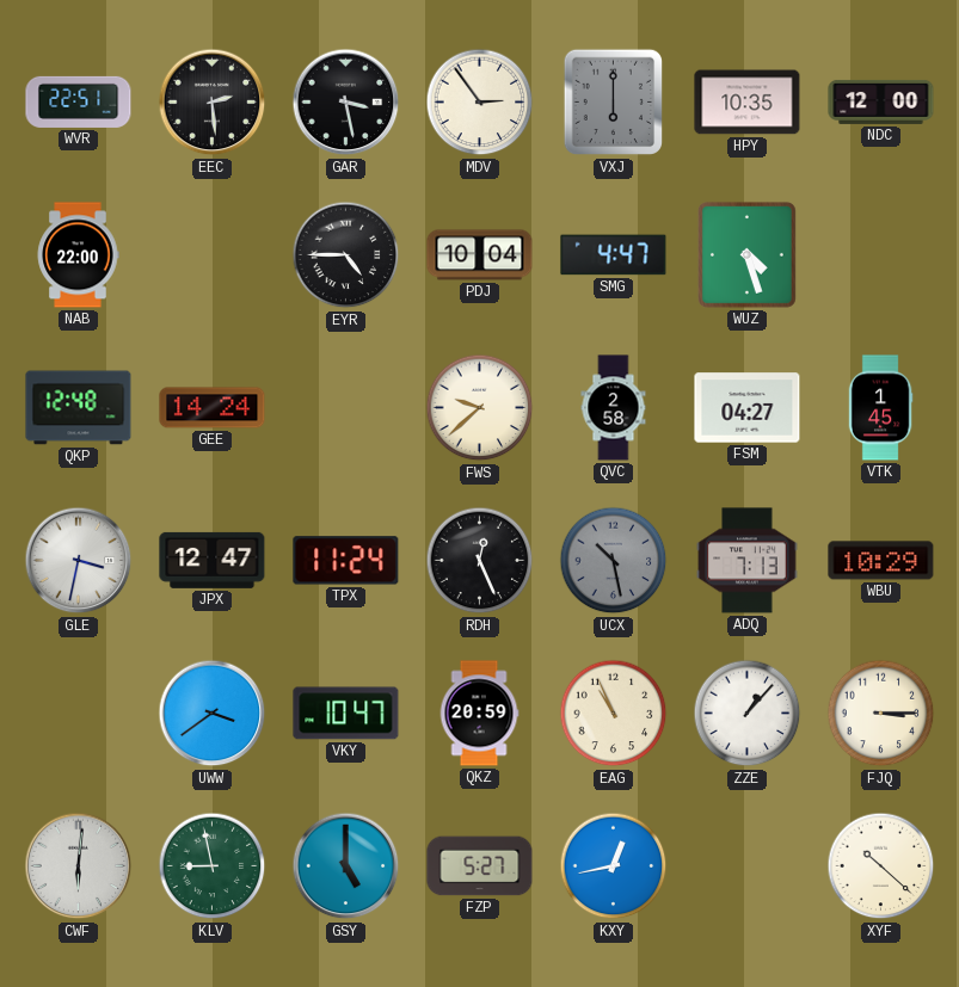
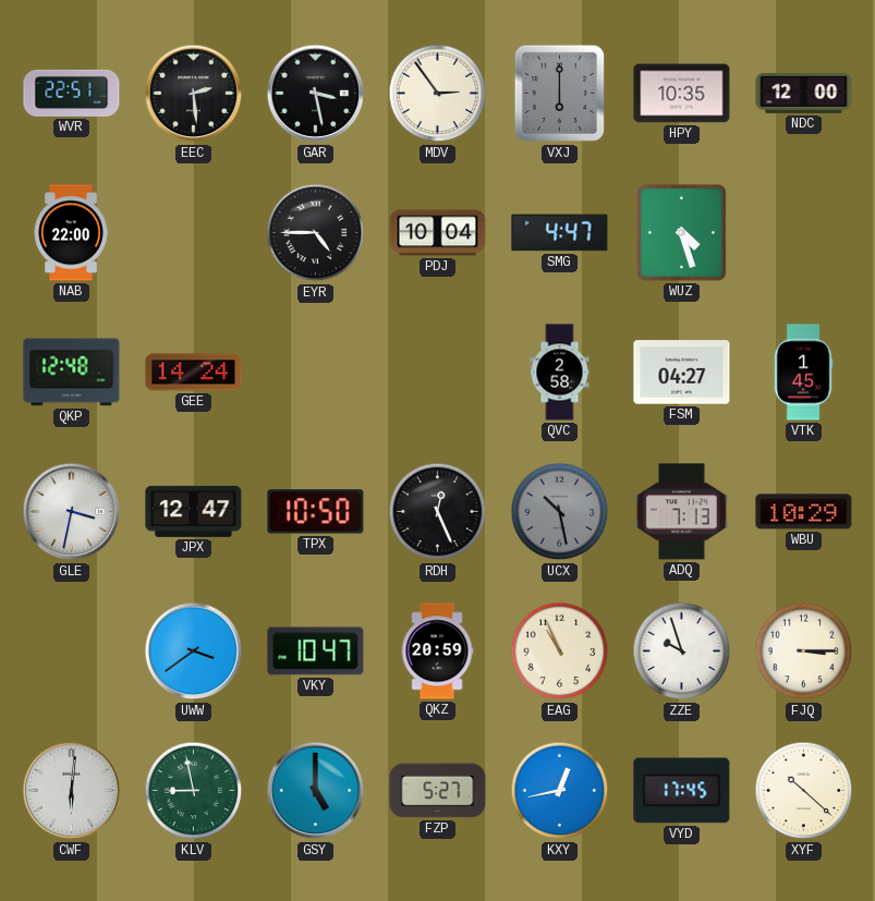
FWS: 9:38 -> none (480, 408)
TPX: 11:24 -> 10:50 (316, 512)
ZZE: 1:07 -> 9:57 (682, 652)
VYD: none -> 17:45 (682, 791)
